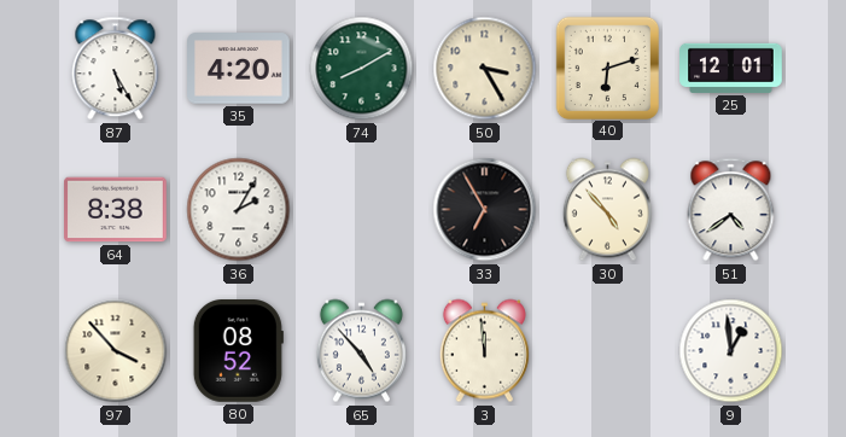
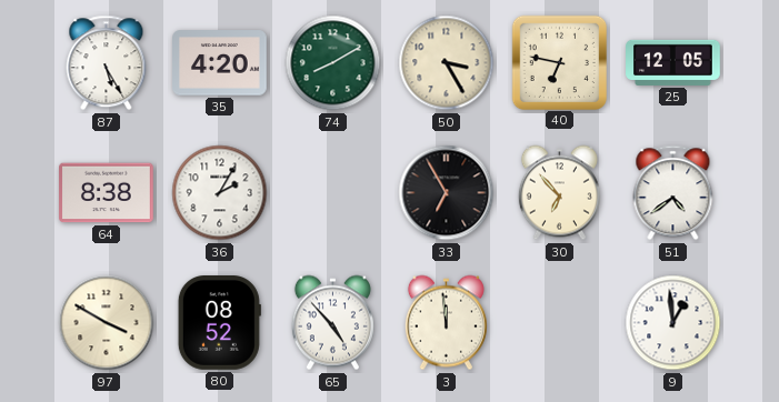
40: 6:12 -> 6:47 (559, 62)
25: 12:01 -> 12:05 (673, 62)
30: 4:53 -> 6:53 (559, 193)
97: 3:53 -> 3:50 (107, 323)
